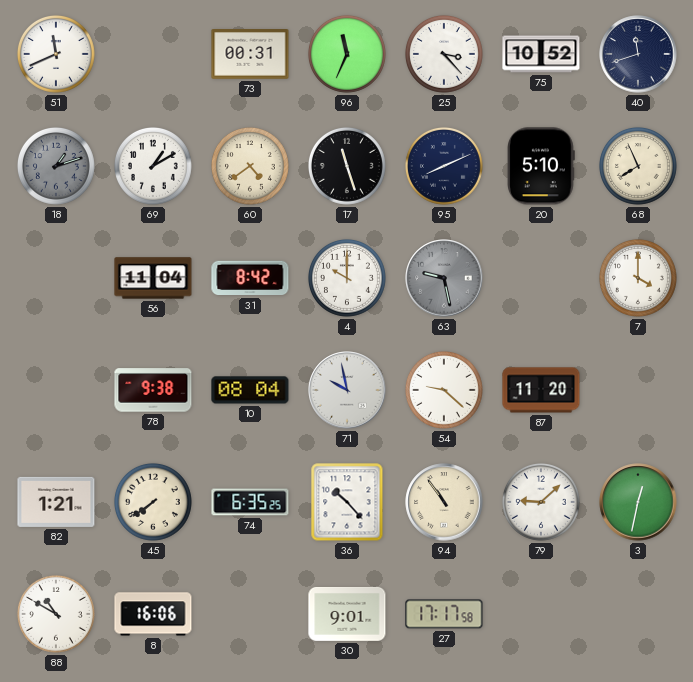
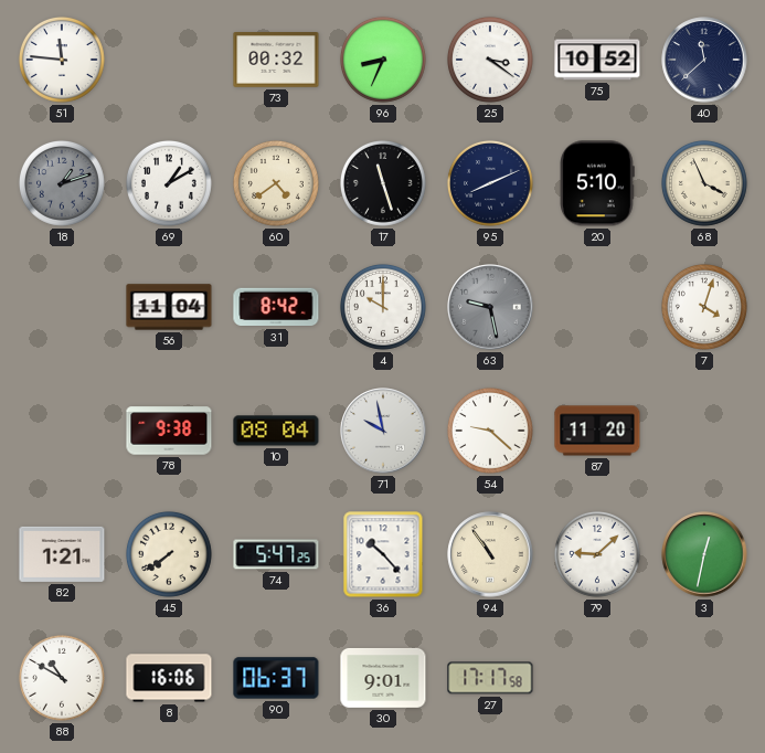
51: 11:41 -> 11:46 (62, 60)
73: 00:31 -> 00:32 (276, 60)
96: 11:34 -> 8:34 (383, 60)
25: 3:23 -> 3:21 (490, 60)
40: 11:42 -> 11:38 (704, 60)
68: 7:56 -> 3:56 (704, 183)
7: 4:00 -> 4:03 (704, 307)
74: 6:35 -> 5:47 (276, 554)
90: none -> 06:37 (276, 678)
